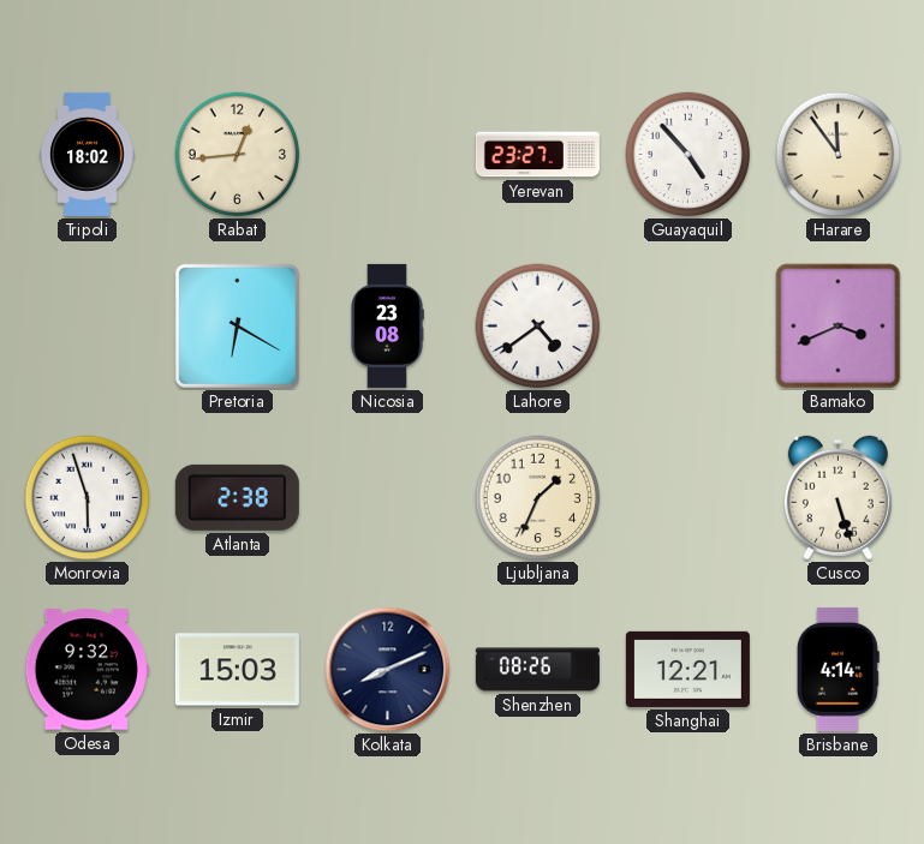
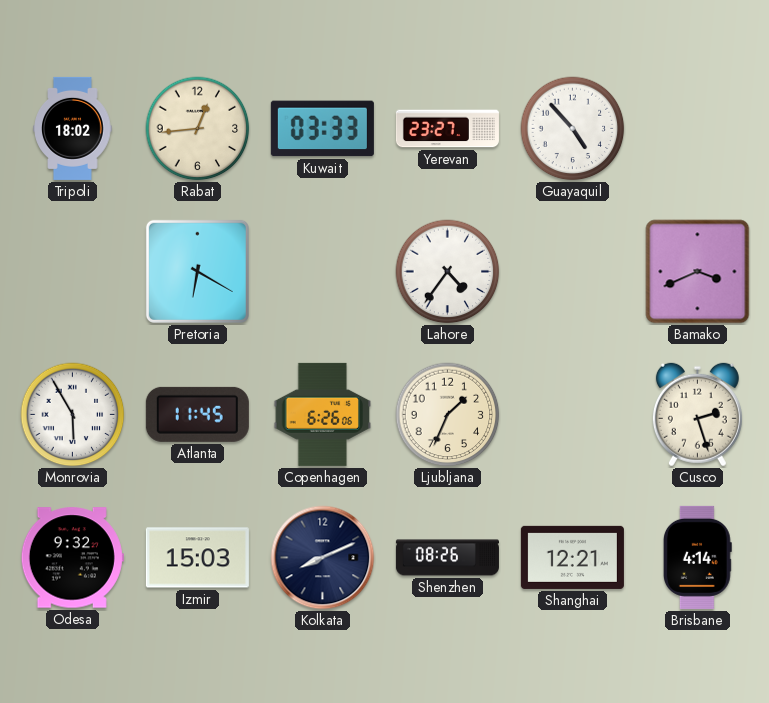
Kuwait: none -> 03:33 (322, 129)
Harare: 11:54 -> none (839, 155)
Nicosia: 23:08 -> none (387, 325)
Lahore: 4:39 -> 4:36 (448, 272)
Monrovia: 5:57 -> 5:55 (73, 415)
Atlanta: 2:38 -> 11:45 (197, 414)
Copenhagen: none -> 6:26 (323, 414)
Cusco: 5:27 -> 2:27 (697, 415)
